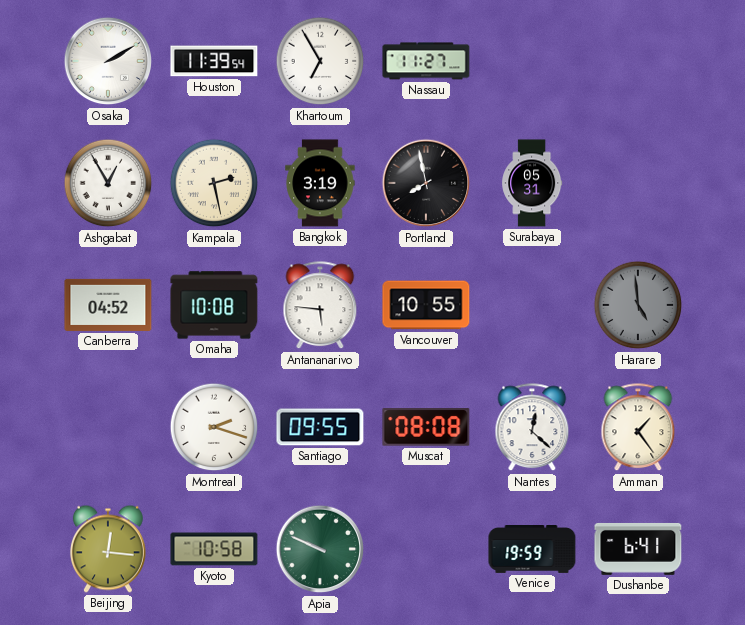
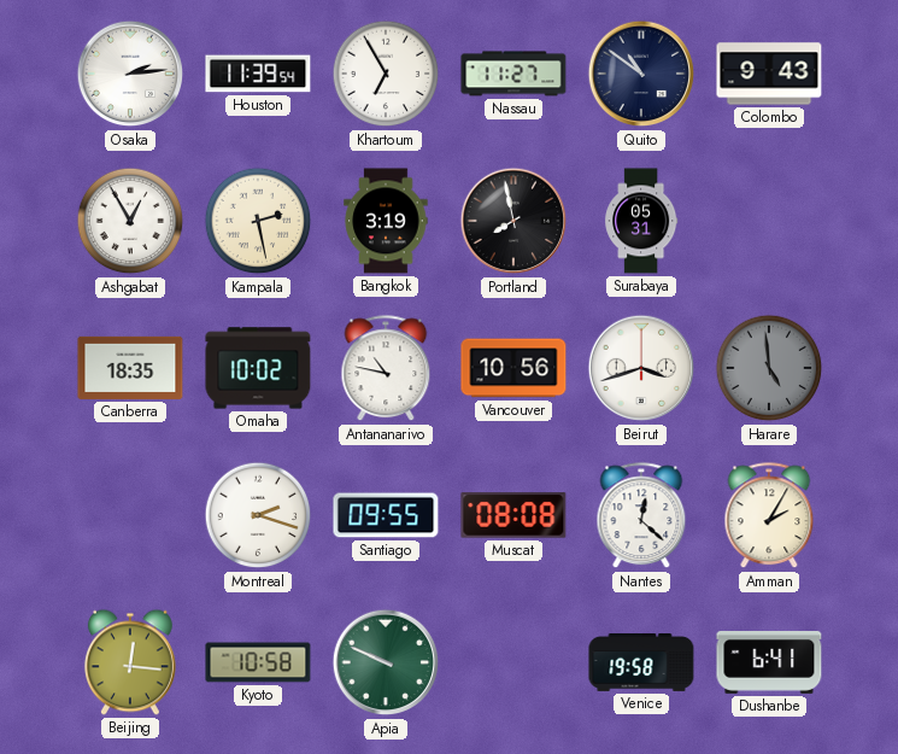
Osaka: 2:10 -> 2:14 (130, 74)
Quito: none -> 10:51 (641, 74)
Colombo: none -> 9:43 (769, 74)
Canberra: 04:52 -> 18:35 (130, 368)
Omaha: 10:08 -> 10:02 (258, 368)
Antananarivo: 5:46 -> 10:47 (386, 369)
Vancouver: 10:55 -> 10:56 (513, 368)
Beirut: none -> 3:42 (641, 368)
Amman: 1:24 -> 2:05 (769, 516)
Venice: 19:59 -> 19:58 (641, 664)
